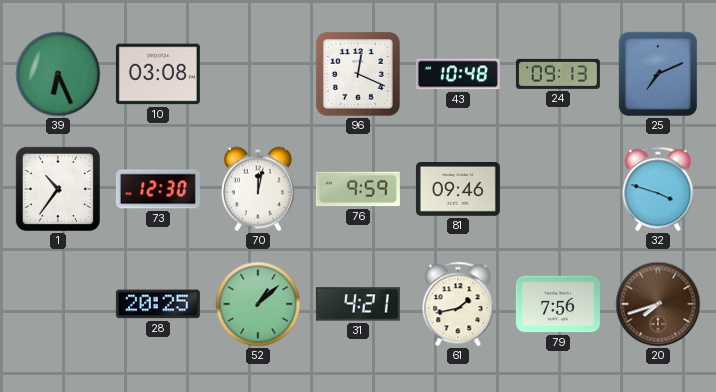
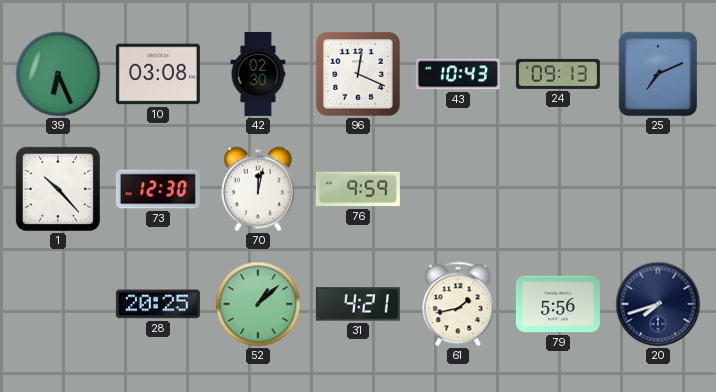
42: none -> 02:30 (258, 74)
43: 10:48 -> 10:43 (458, 74)
1: 10:36 -> 10:23 (58, 189)
81: 09:46 -> none (458, 190)
32: 3:48 -> none (658, 189)
79: 7:56 -> 5:56 (558, 304)
20 dial: brown -> navy (658, 304)
